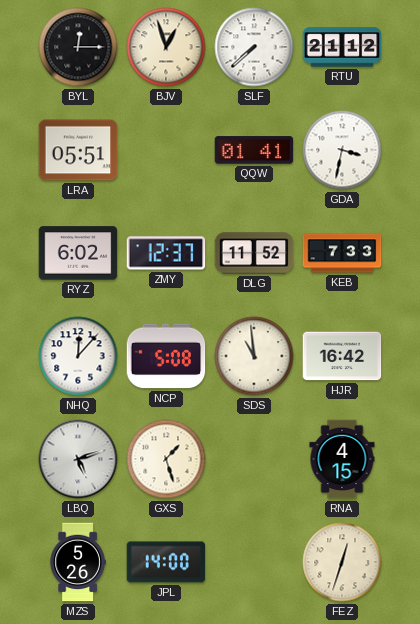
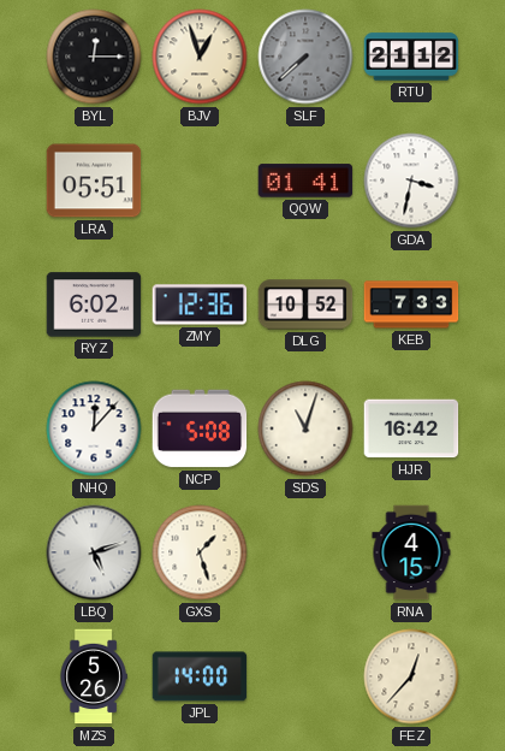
SLF dial: white -> grey (305, 57)
ZMY: 12:37 -> 12:36 (200, 304)
DLG: 11:52 -> 10:52 (305, 304)
SDS: 10:59 -> 11:03 (305, 428)
FEZ: 12:33 -> 12:37 (411, 676)
